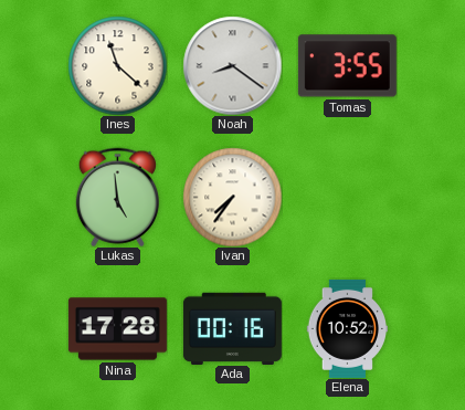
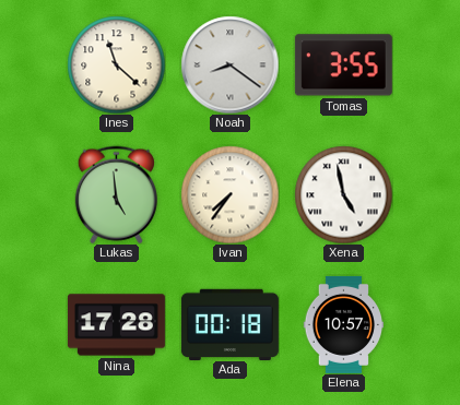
Xena: none -> 4:58 (343, 194)
Ada: 00:16 -> 00:18 (229, 324)
Elena: 10:52 -> 10:57 (343, 324)
